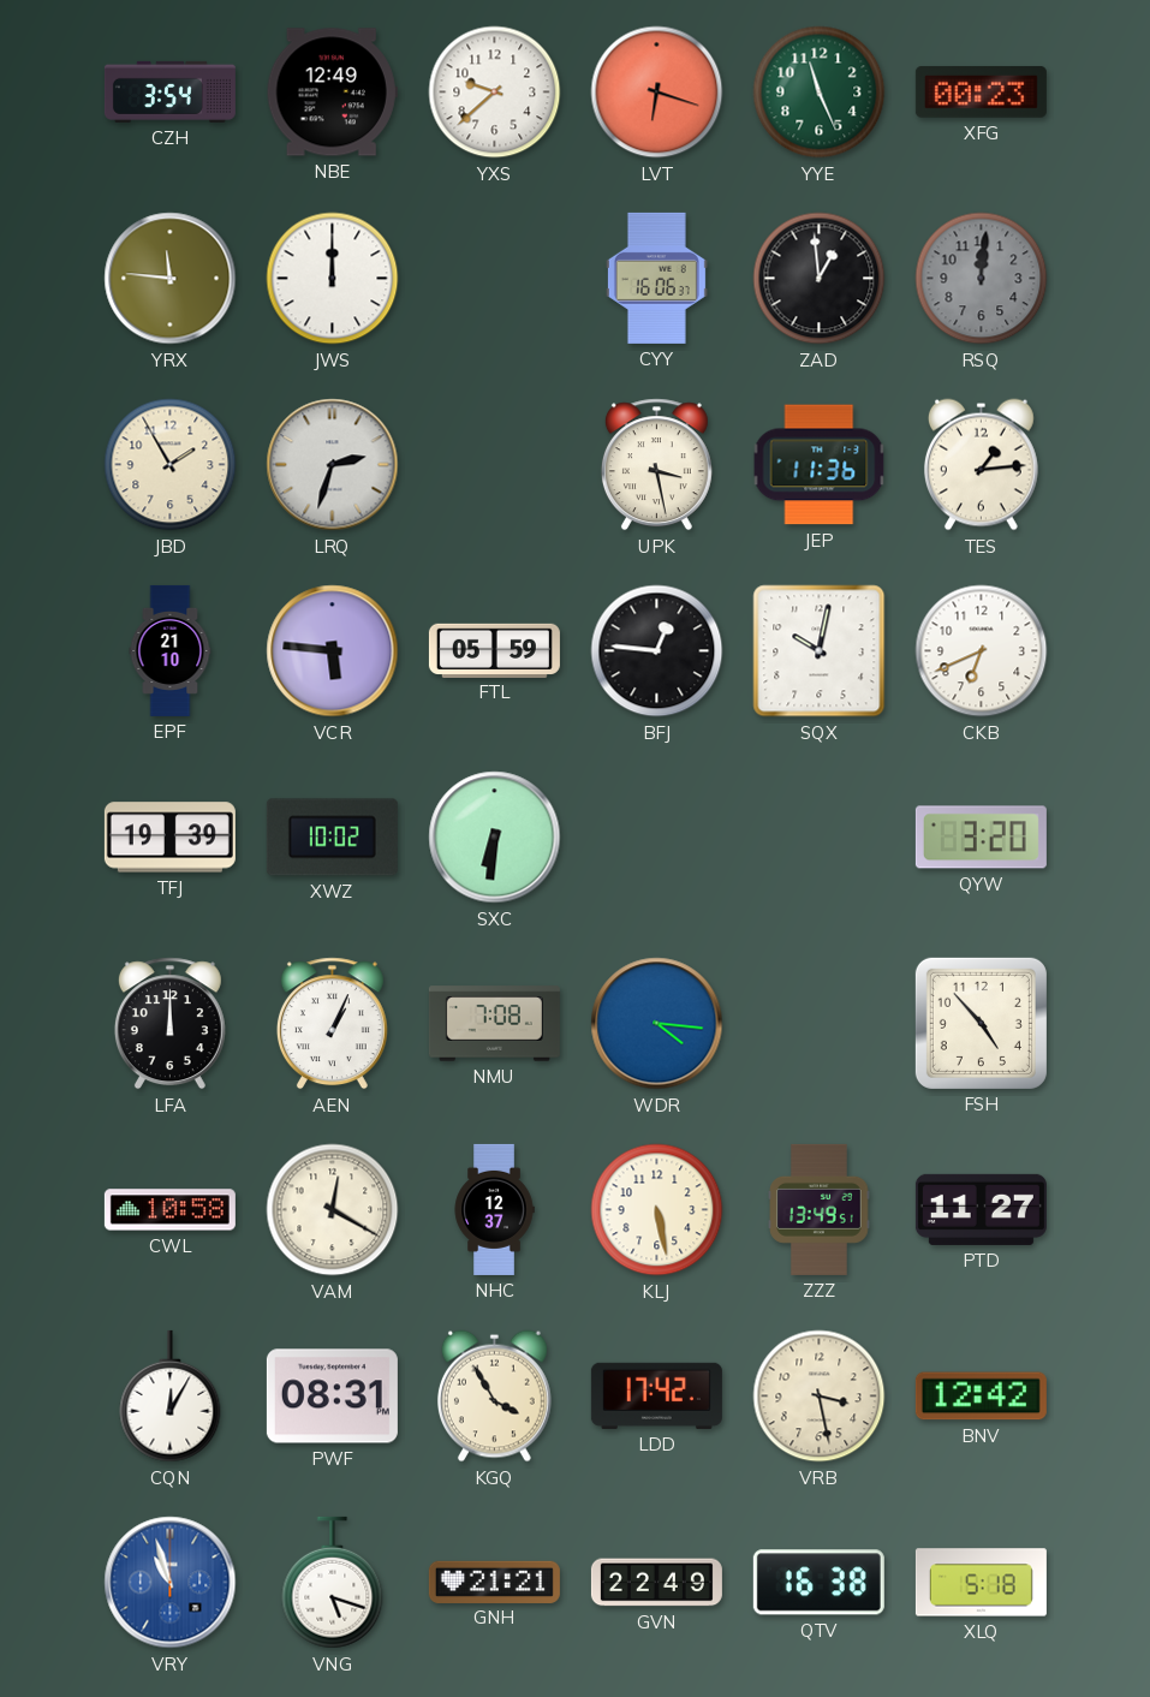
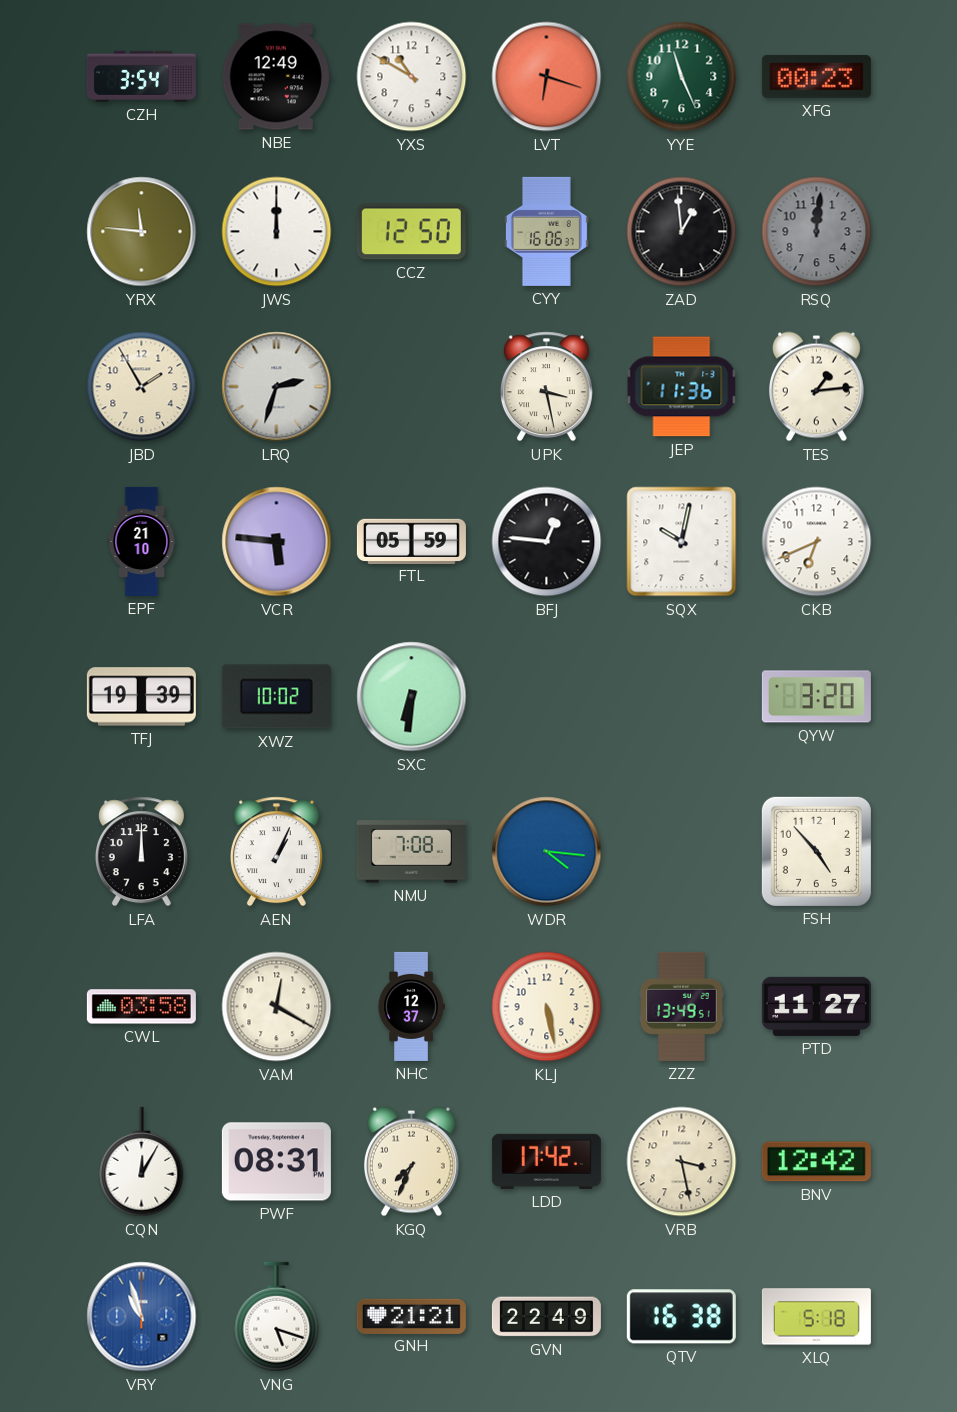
YXS: 9:38 -> 10:50 (412, 77)
CCZ: none -> 12:50 (411, 232)
CWL: 10:58 -> 03:58 (141, 1007)
KGQ: 3:55 -> 7:34 (411, 1162)
